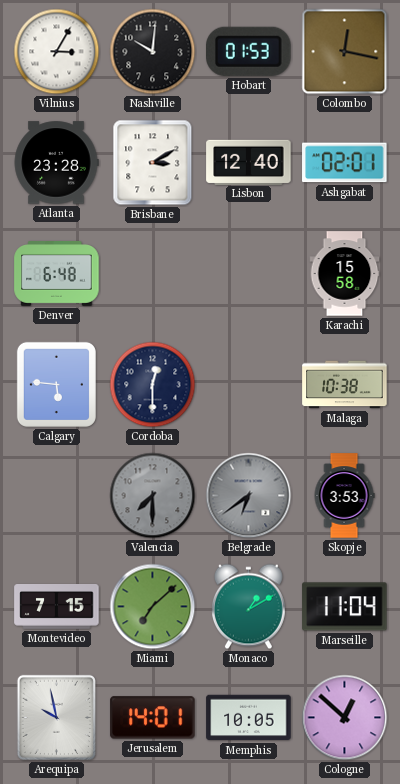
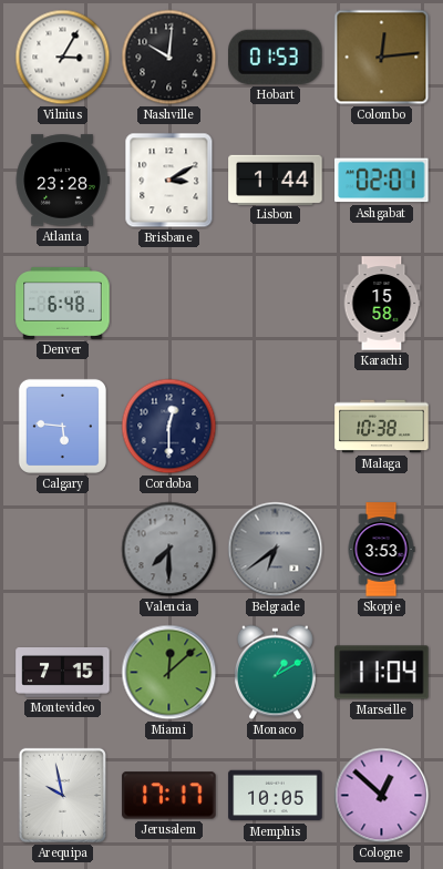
Colombo: 12:17 -> 12:14 (382, 58)
Lisbon: 12:40 -> 1:44 (276, 180)
Miami: 7:08 -> 12:08 (169, 673)
Jerusalem: 14:01 -> 17:17 (169, 796)
